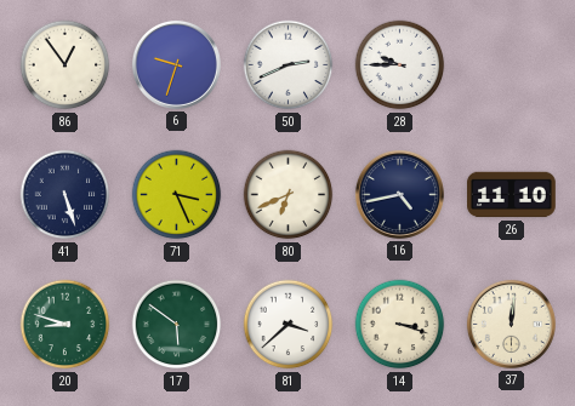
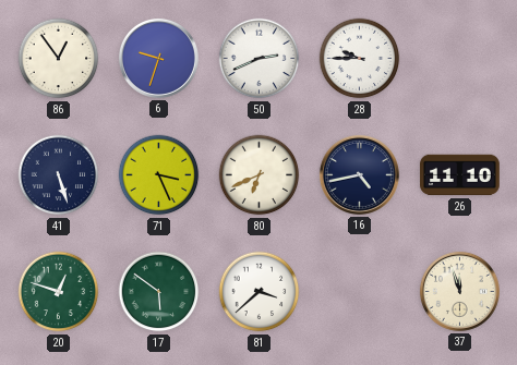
20: 8:48 -> 12:48 (59, 292)
14: 3:18 -> none (400, 325)
37: 12:01 -> 11:57 (459, 291)
